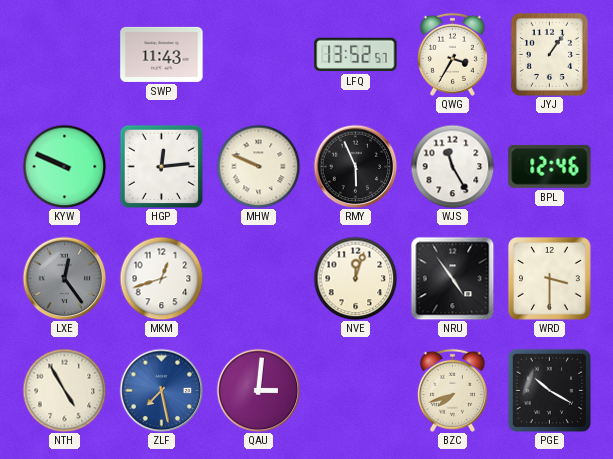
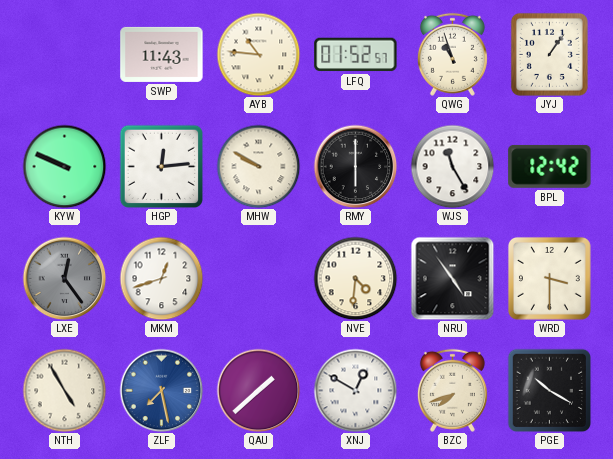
AYB: none -> 10:46 (258, 54)
LFQ: 13:52 -> 01:52 (356, 55)
QWG: 3:35 -> 10:57 (452, 54)
MHW: 9:49 -> 9:50 (258, 166)
RMY: 5:56 -> 6:00 (355, 166)
BPL: 12:46 -> 12:42 (550, 166)
NVE: 12:03 -> 4:31 (355, 278)
QAU: 3:01 -> 1:38 (258, 390)
XNJ: none -> 12:50 (355, 390)
